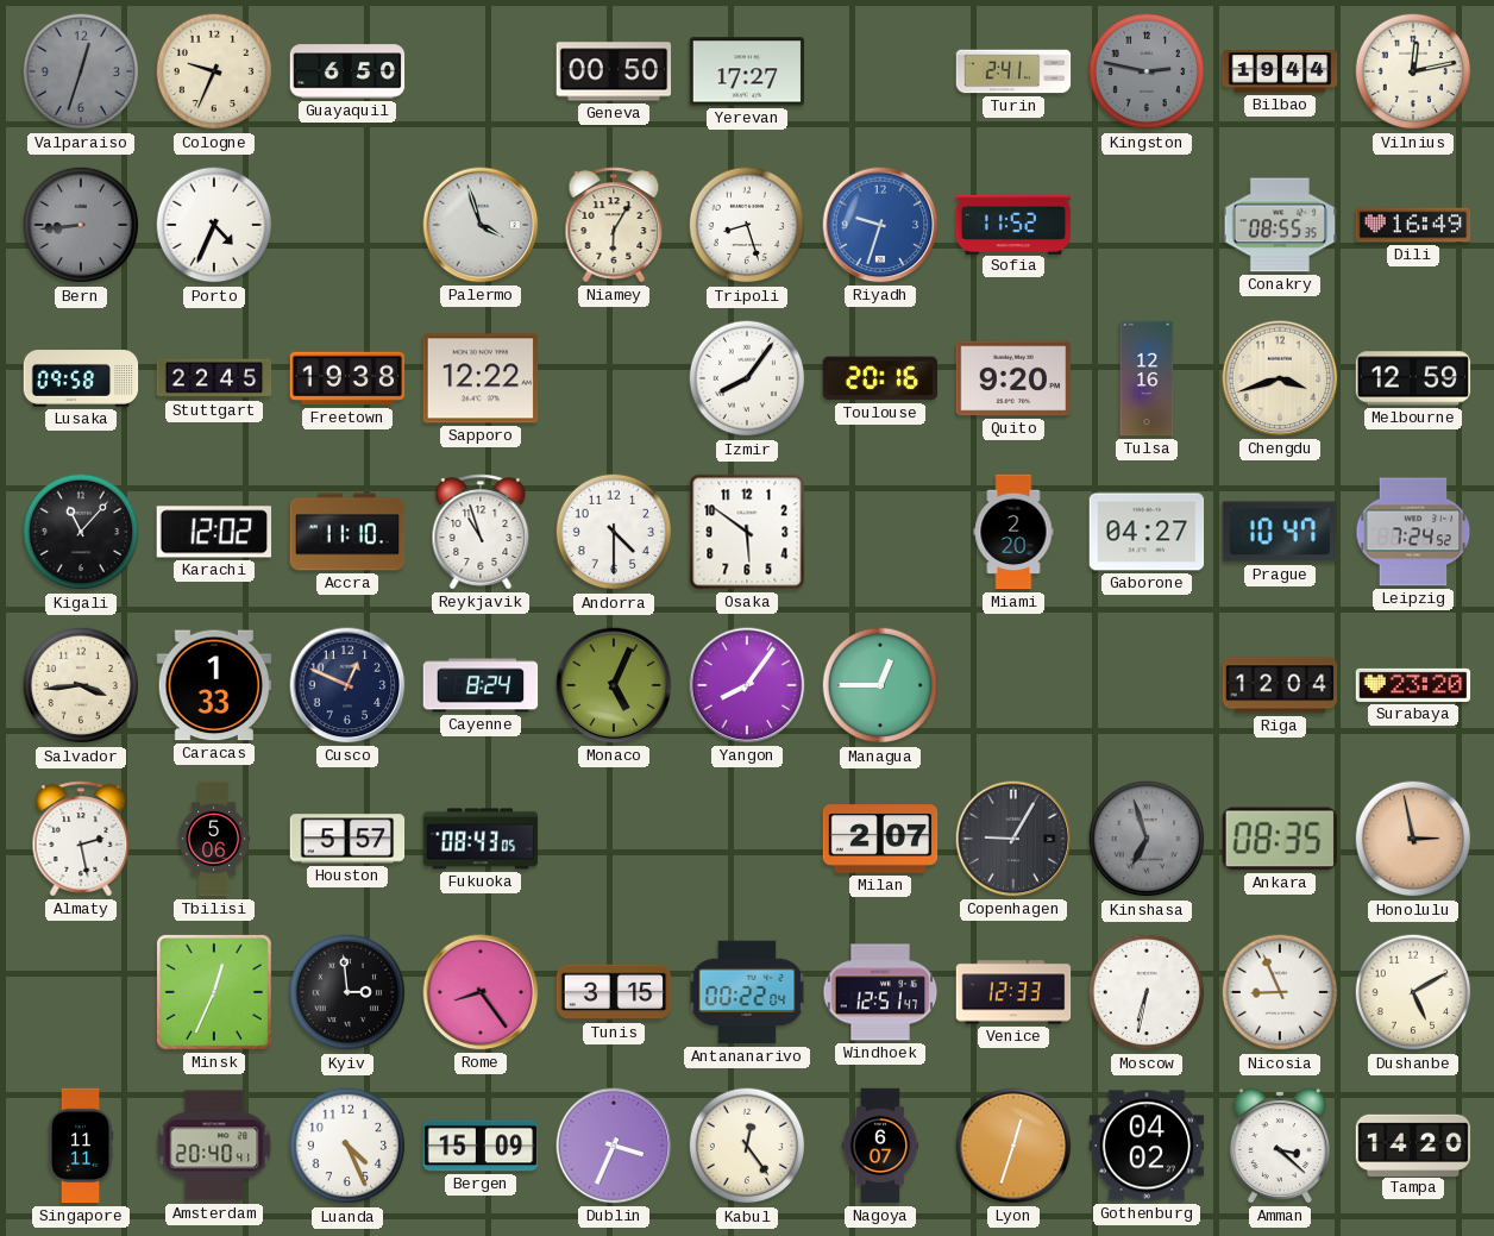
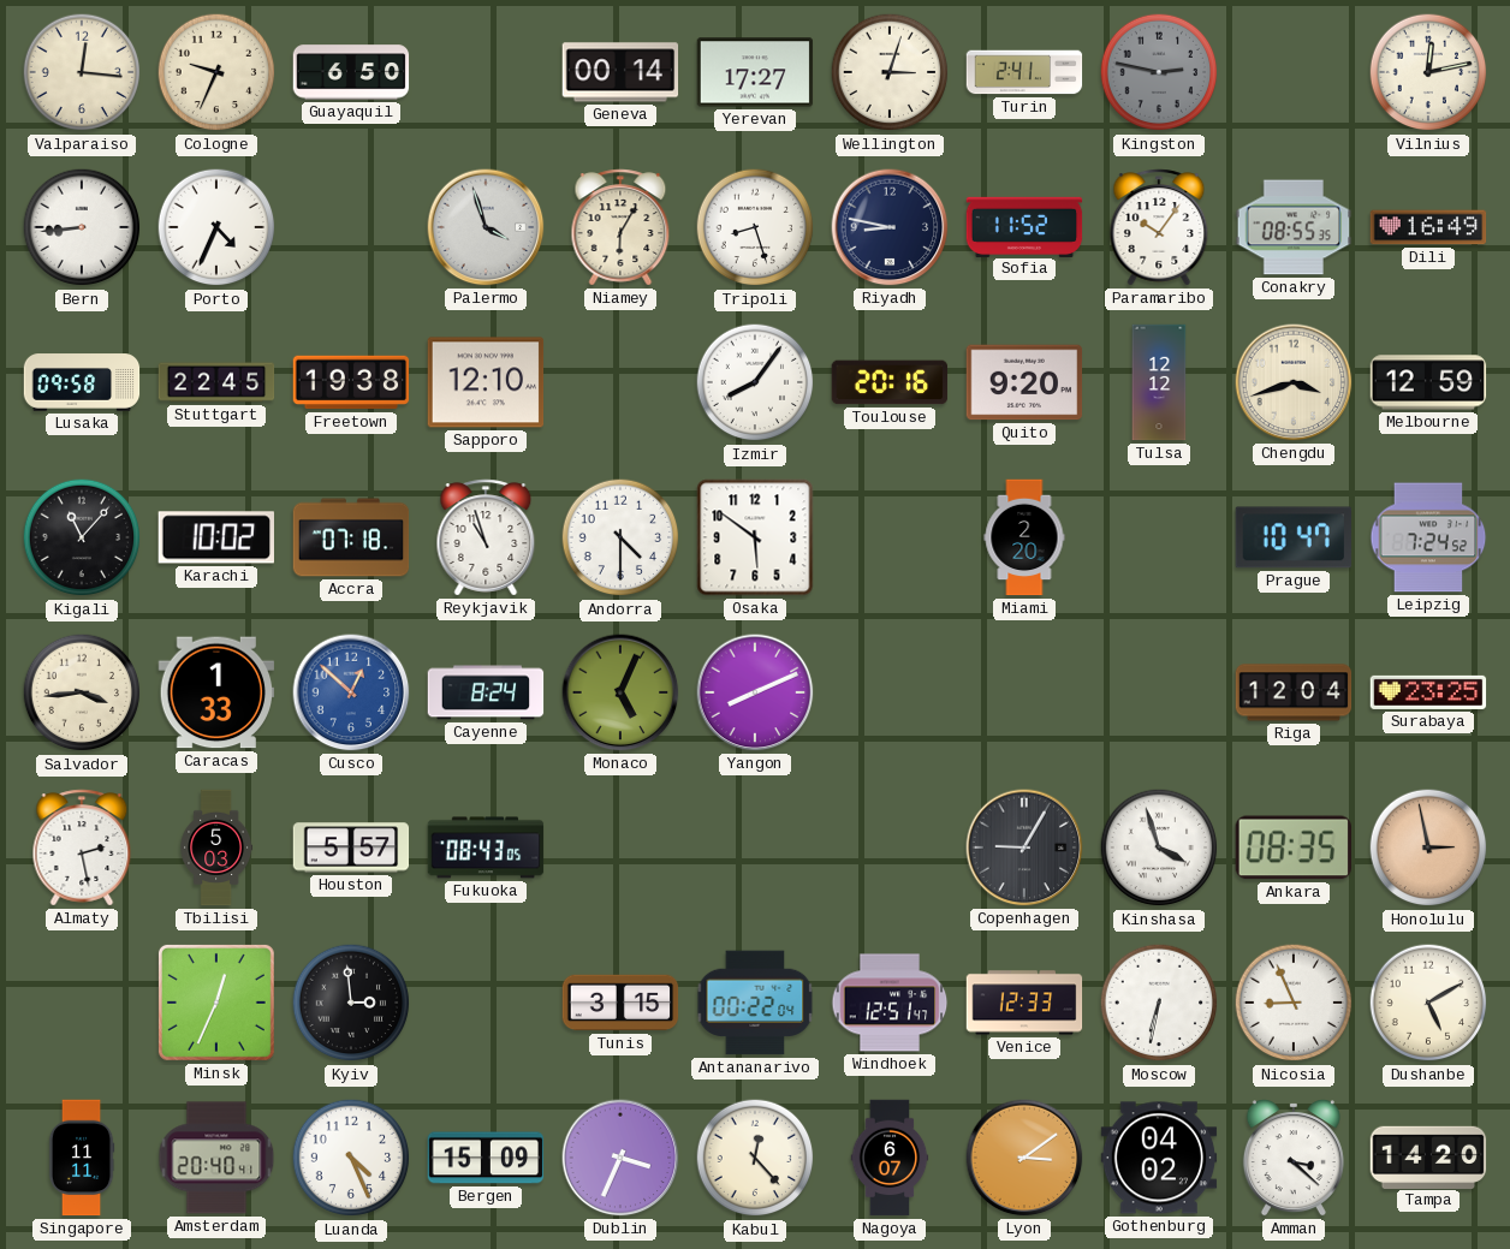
Valparaiso: 12:33 -> 12:16 (82, 72)
Valparaiso dial: grey -> cream (82, 72)
Geneva: 00:50 -> 00:14 (620, 72)
Wellington: none -> 3:03 (890, 72)
Bilbao: 19:44 -> none (1280, 71)
Bern dial: grey -> white (82, 227)
Riyadh: 9:33 -> 8:47 (890, 227)
Riyadh dial: blue -> navy (890, 227)
Paramaribo: none -> 10:06 (1159, 227)
Sapporo: 12:22 -> 12:10 (486, 382)
Tulsa: 12:16 -> 12:12 (1159, 382)
Karachi: 12:02 -> 10:02 (215, 537)
Accra: 11:10 -> 07:18 (351, 537)
Gaborone: 04:27 -> none (1147, 532)
Cusco: 12:49 -> 12:52 (351, 692)
Cusco dial: navy -> blue (351, 692)
Yangon: 8:06 -> 8:11 (755, 692)
Managua: 12:45 -> none (880, 685)
Surabaya: 23:20 -> 23:25 (1428, 692)
Tbilisi: 5:06 -> 5:03 (216, 847)
Milan: 2:07 -> none (880, 839)
Kinshasa: 6:57 -> 3:57 (1159, 847)
Kinshasa dial: grey -> white (1159, 847)
Rome: 8:24 -> none (481, 992)
Kabul: 12:24 -> 12:23 (755, 1158)
Lyon: 12:33 -> 3:09 (1024, 1158)
